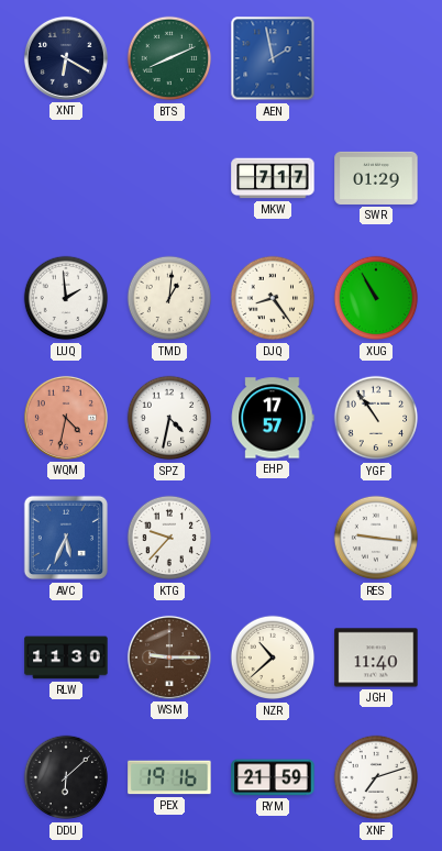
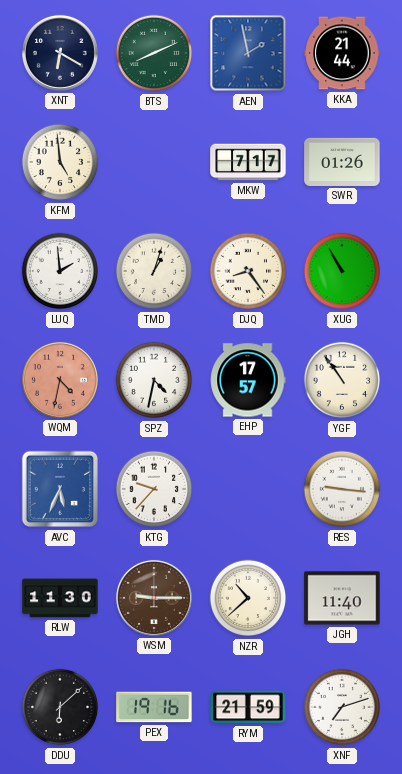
KKA: none -> 21:44 (342, 53)
KFM: none -> 4:59 (60, 162)
SWR: 01:29 -> 01:26 (342, 162)
TMD: 1:01 -> 1:03 (154, 271)
